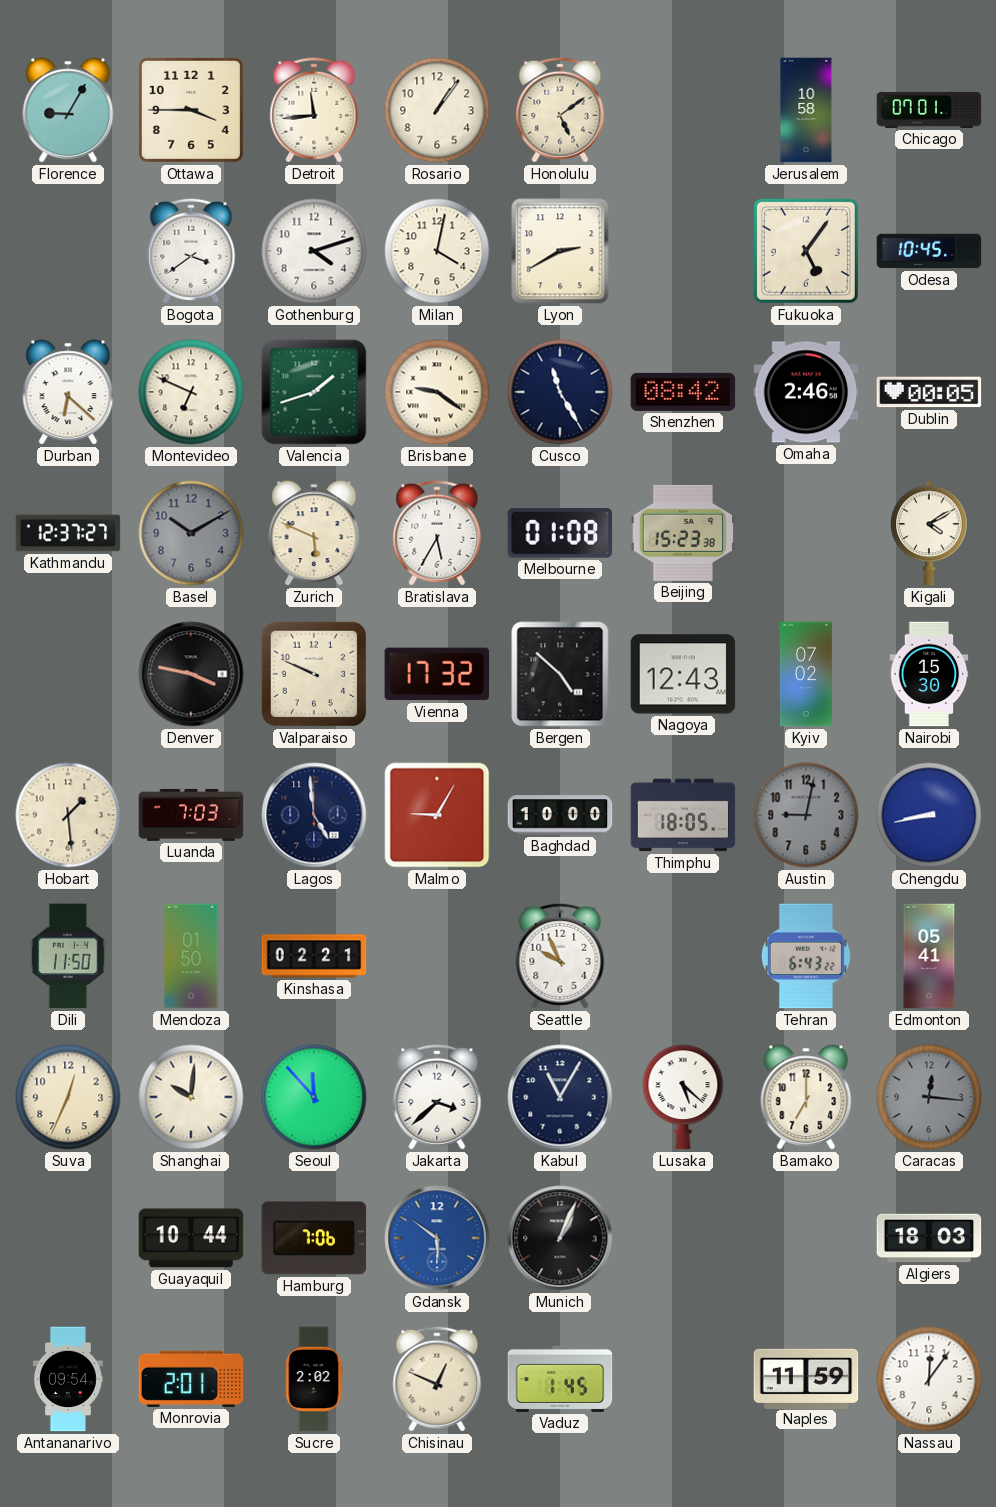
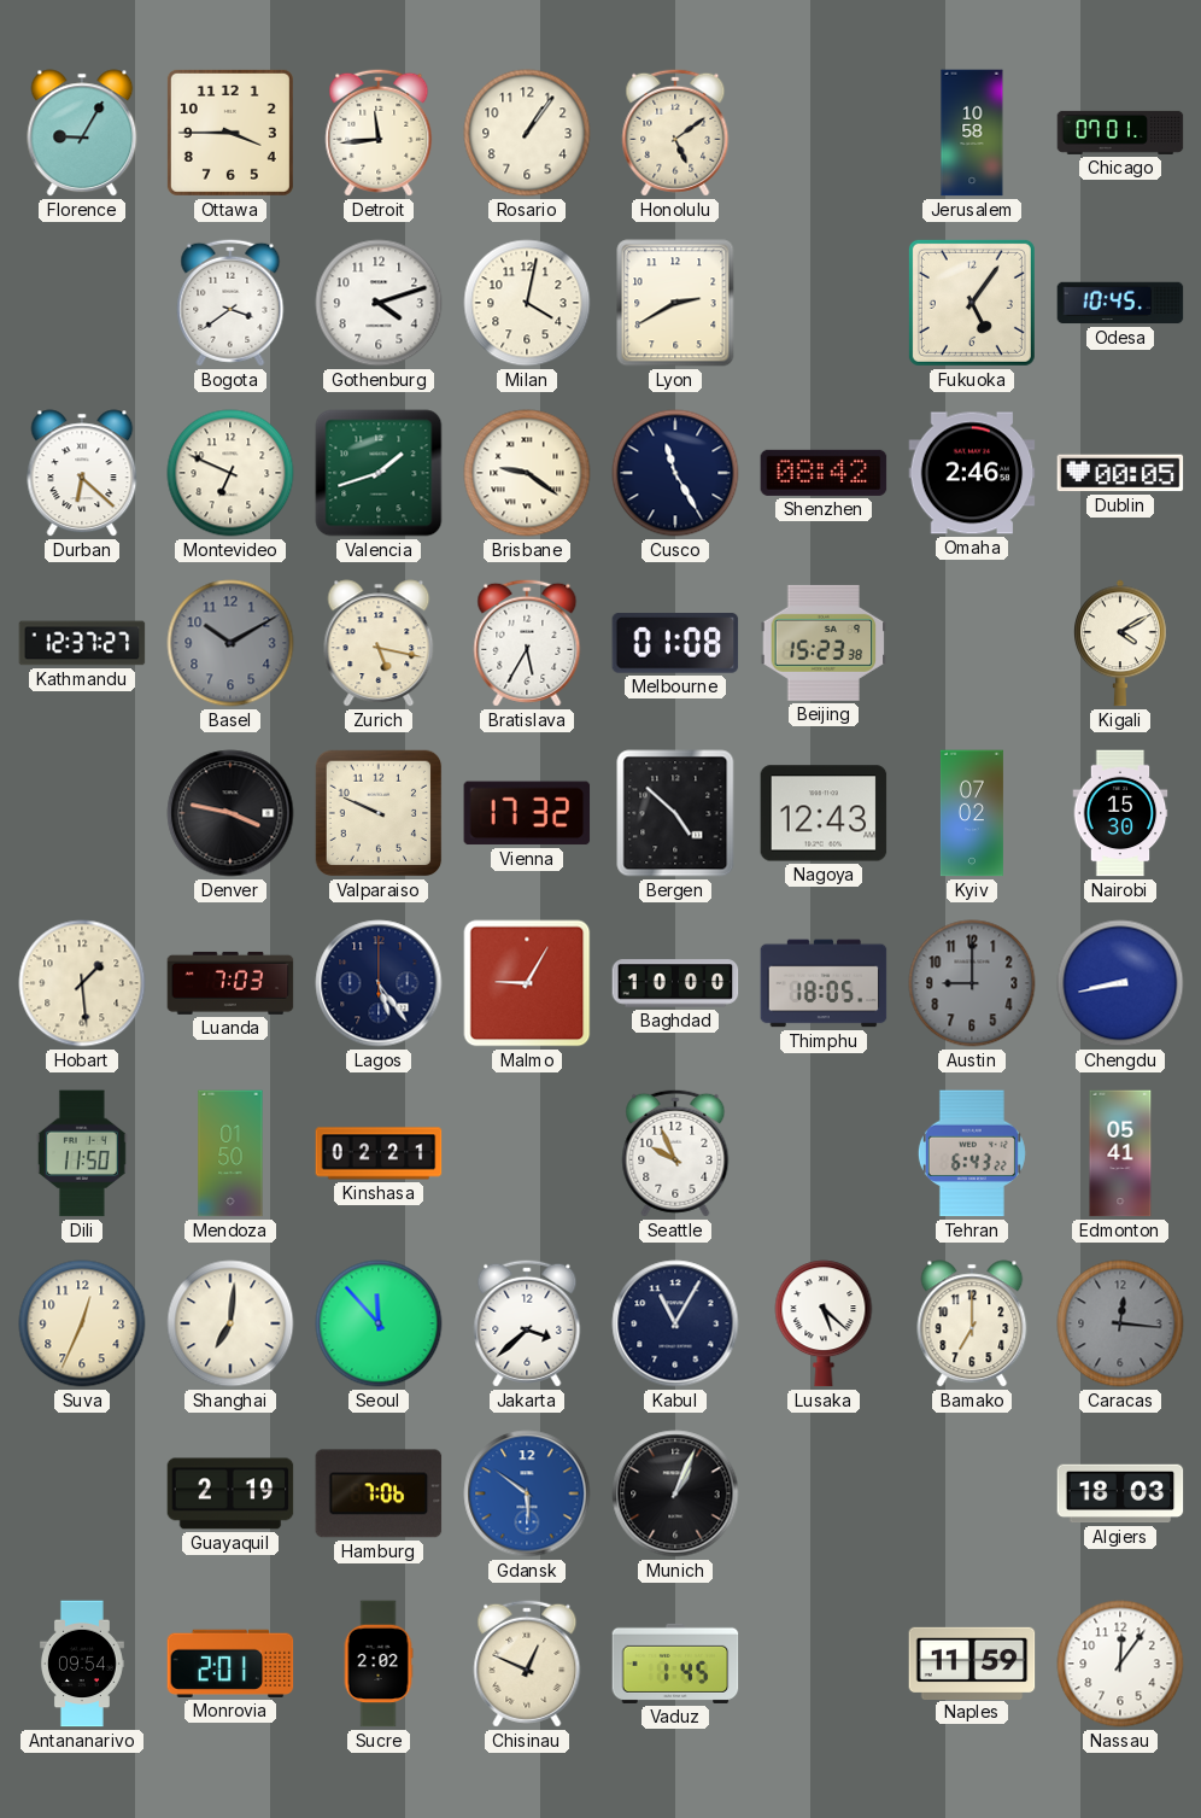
Zurich: 5:49 -> 5:17 (379, 643)
Lagos: 4:59 -> 5:24 (379, 983)
Austin: 9:02 -> 9:00 (972, 983)
Shanghai: 10:01 -> 7:01 (230, 1323)
Guayaquil: 10:44 -> 2:19 (230, 1493)
